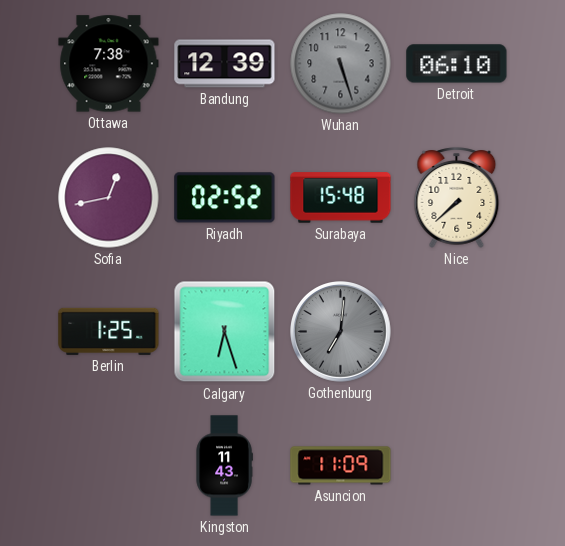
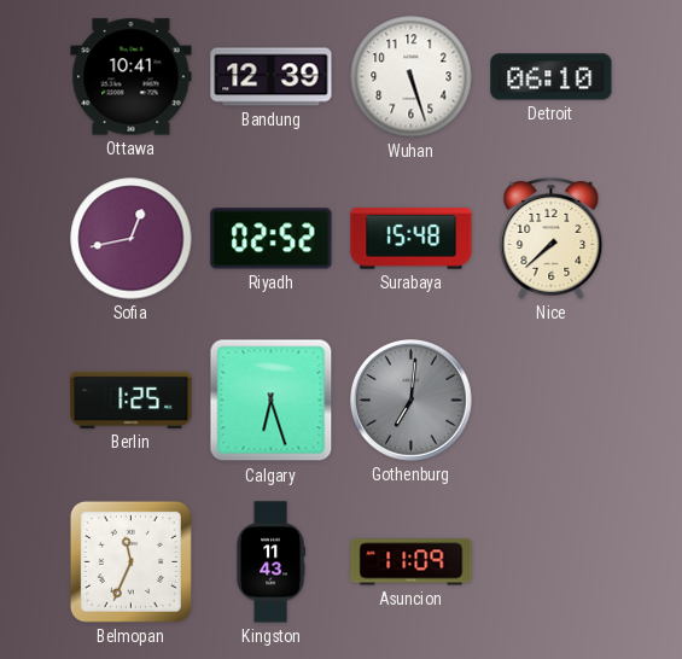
Ottawa: 7:38 -> 10:41 (132, 77)
Wuhan dial: grey -> white (412, 77)
Belmopan: none -> 11:34 (130, 561)
